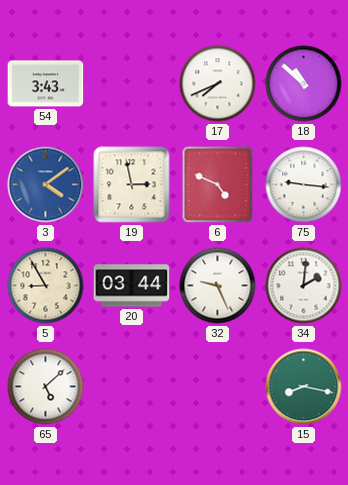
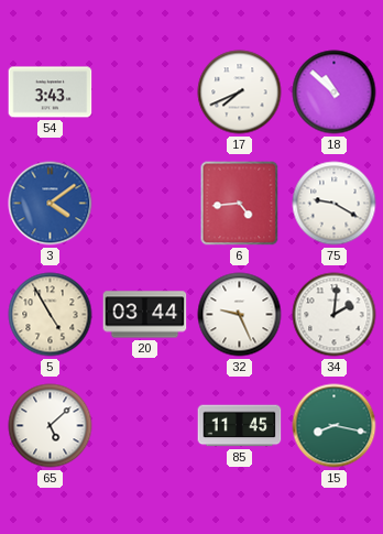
19: 2:58 -> none (132, 185)
6: 4:49 -> 4:44 (240, 204)
75: 9:16 -> 9:20 (335, 204)
5: 8:55 -> 4:55 (51, 315)
85: none -> 11:45 (240, 426)
